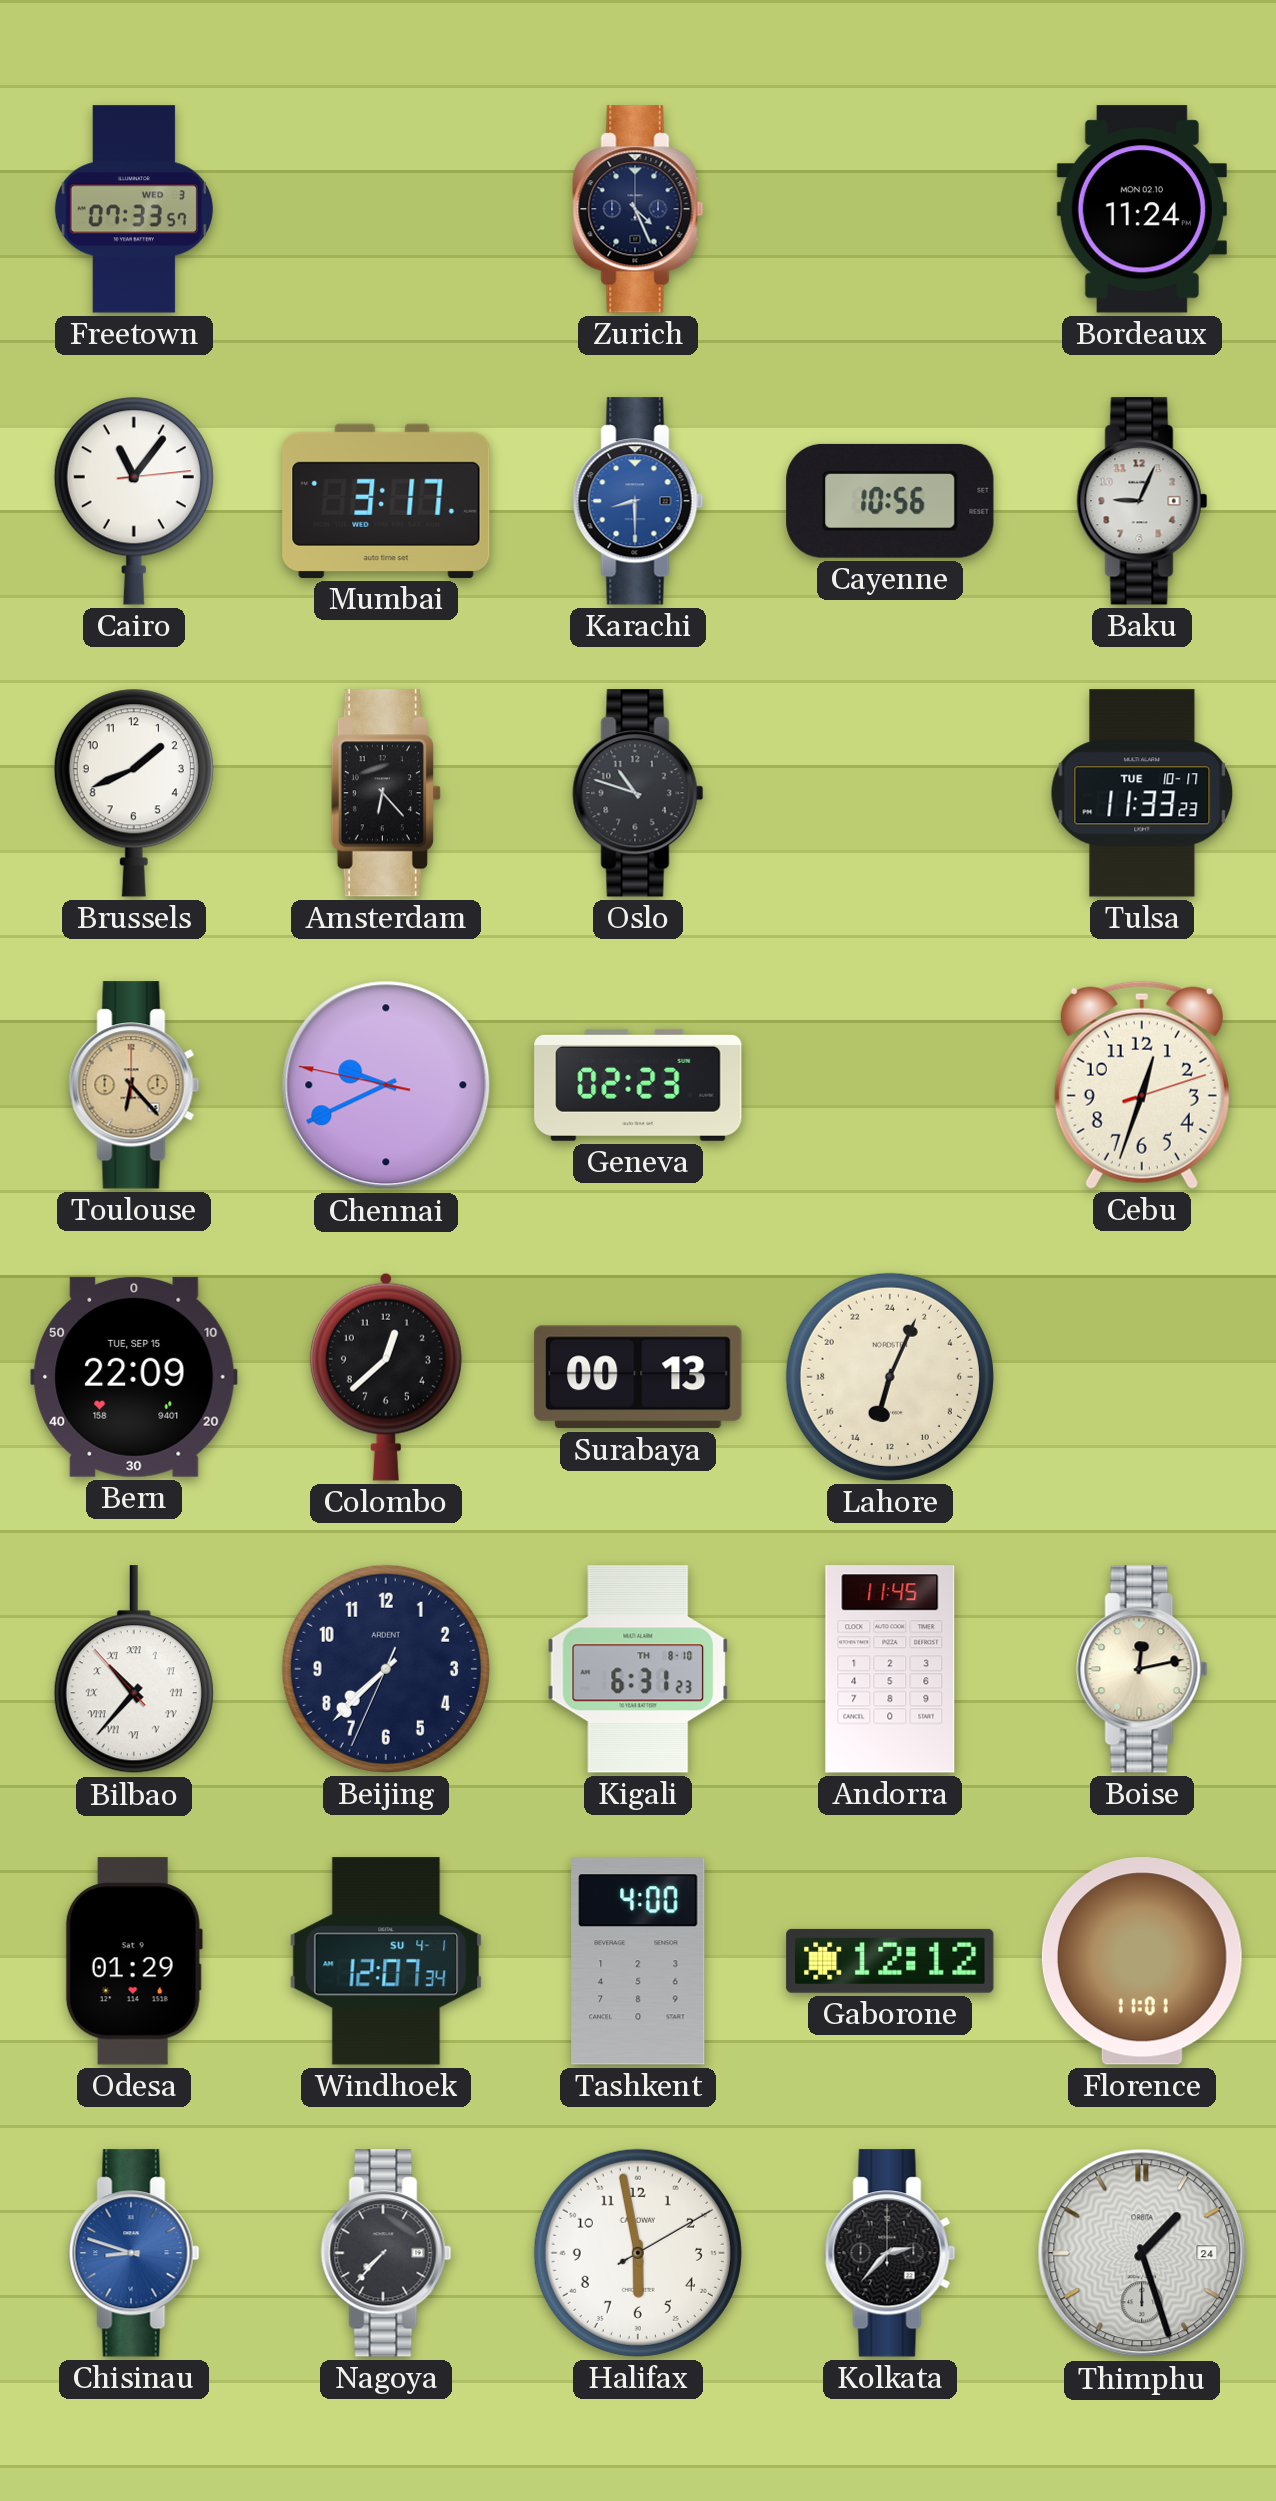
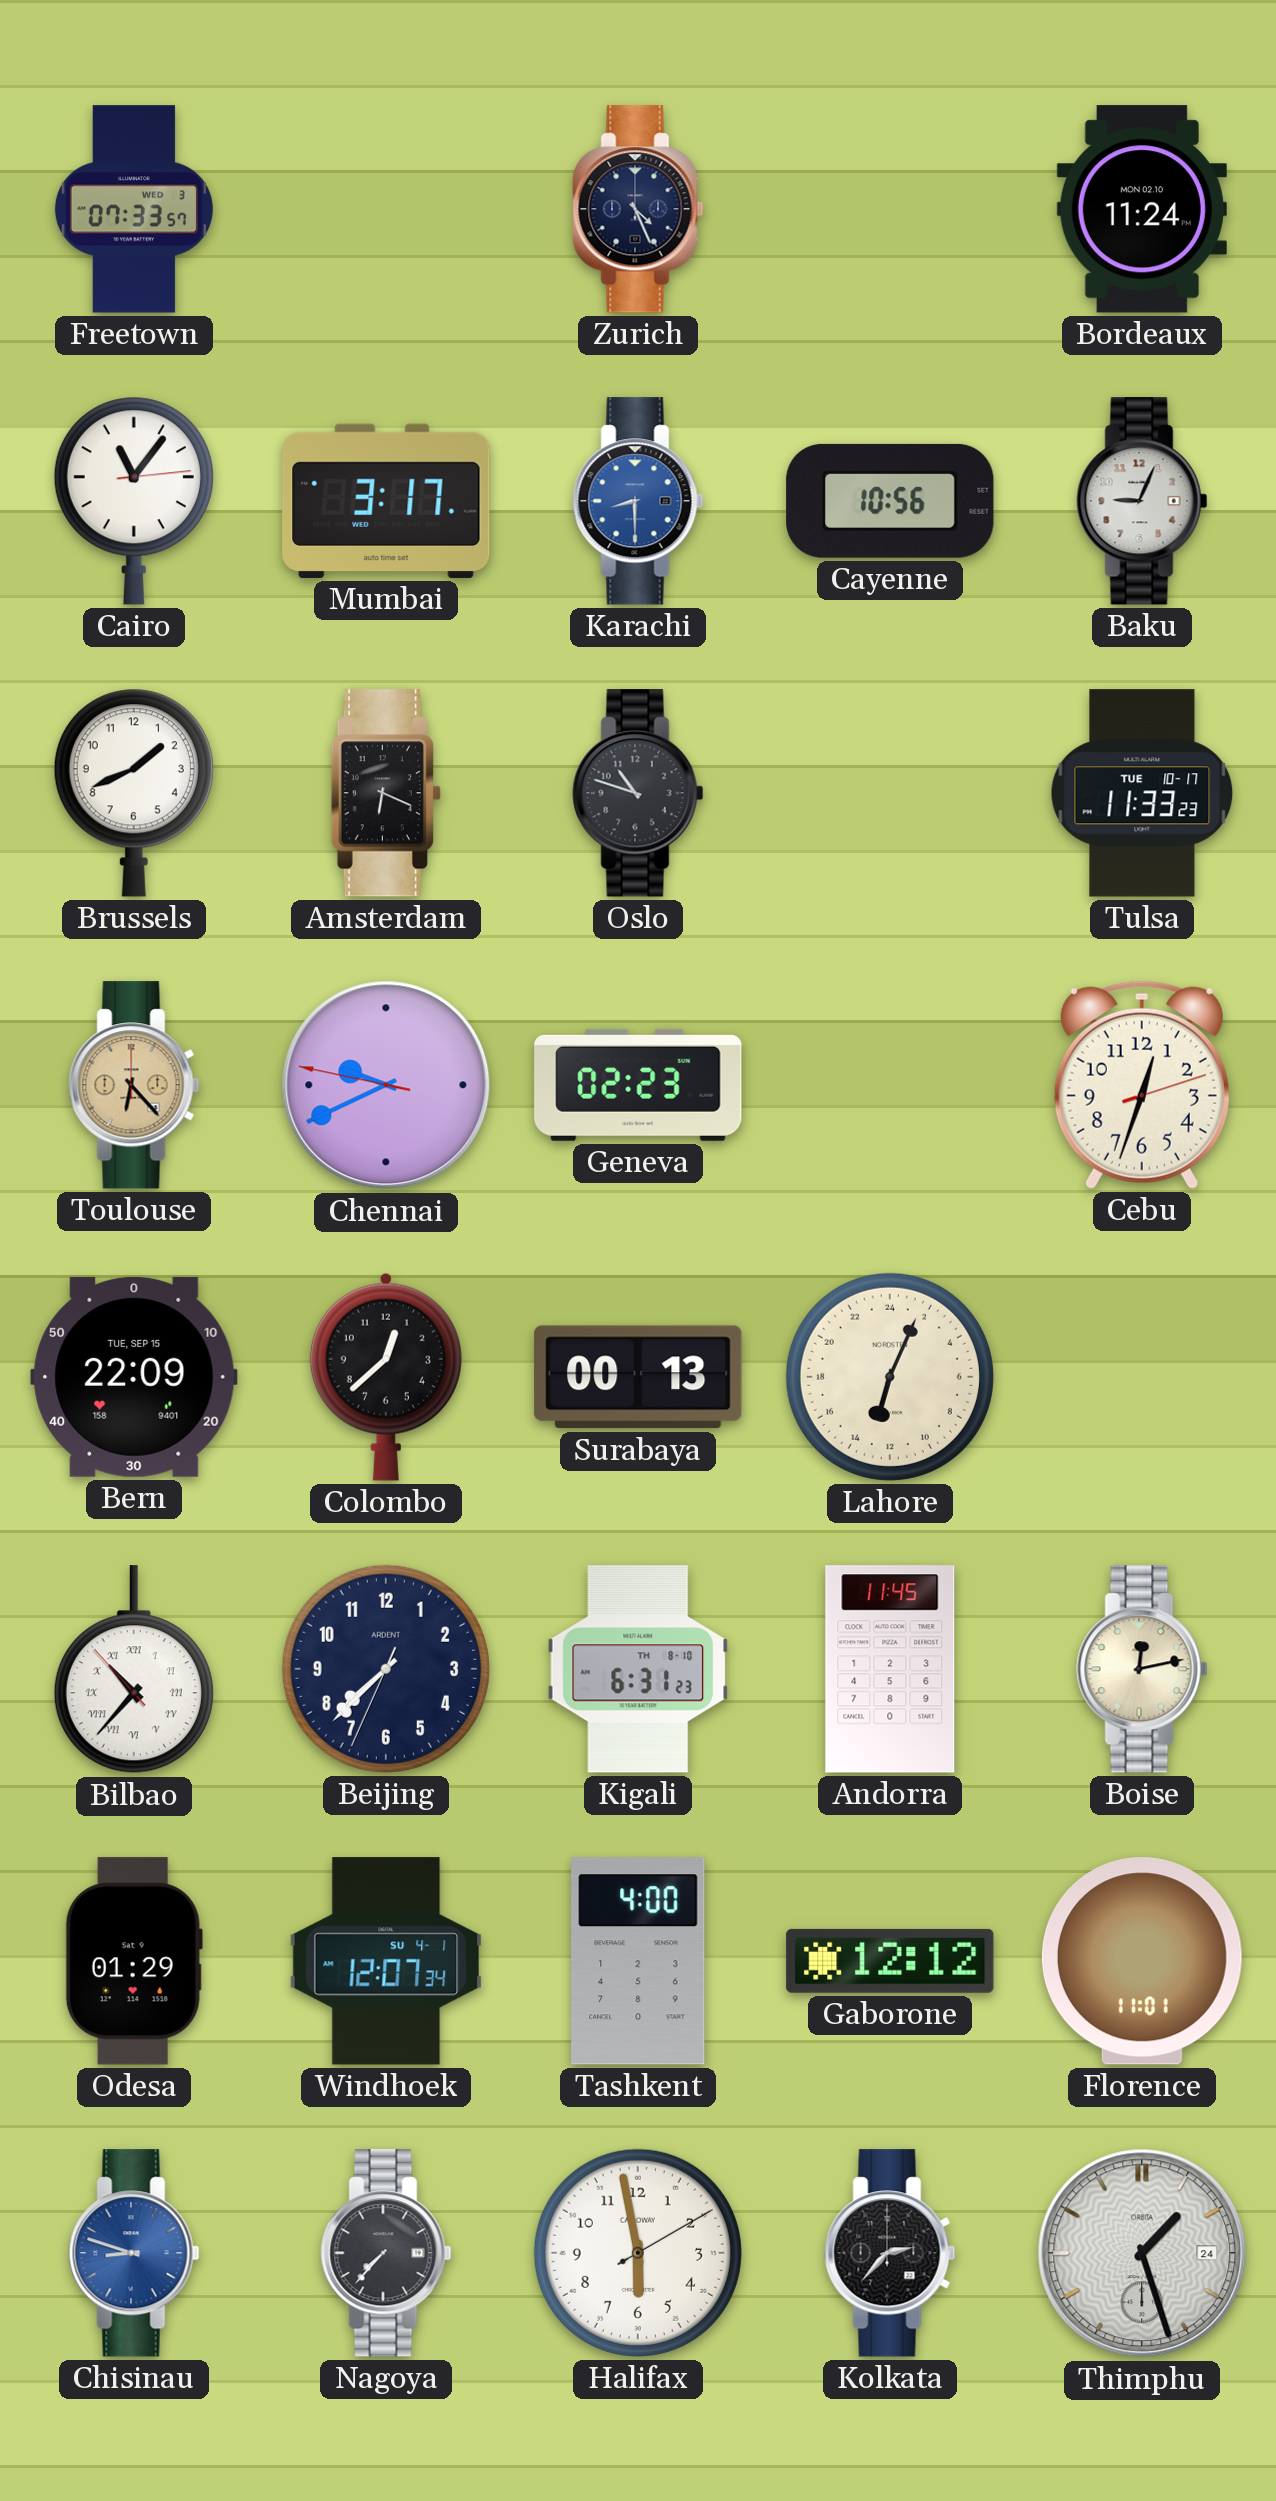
Amsterdam: 6:23 -> 6:19 (386, 793)
